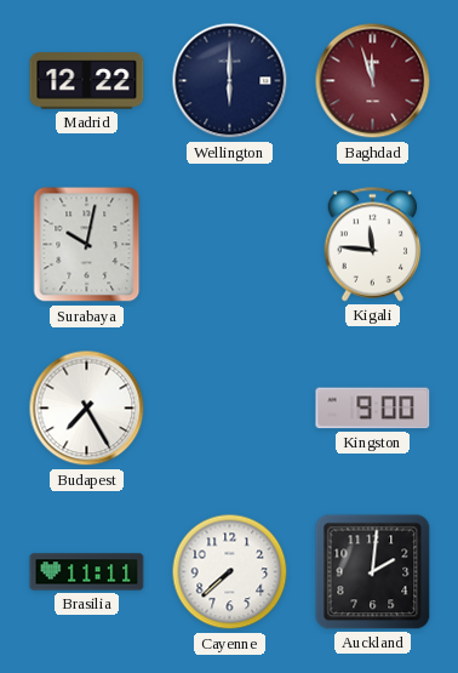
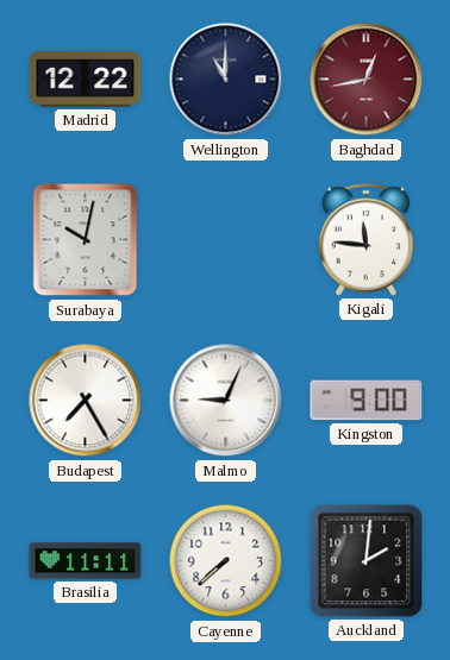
Wellington: 6:00 -> 11:00 (226, 80)
Baghdad: 11:57 -> 12:43 (367, 80)
Malmo: none -> 9:04 (226, 401)
